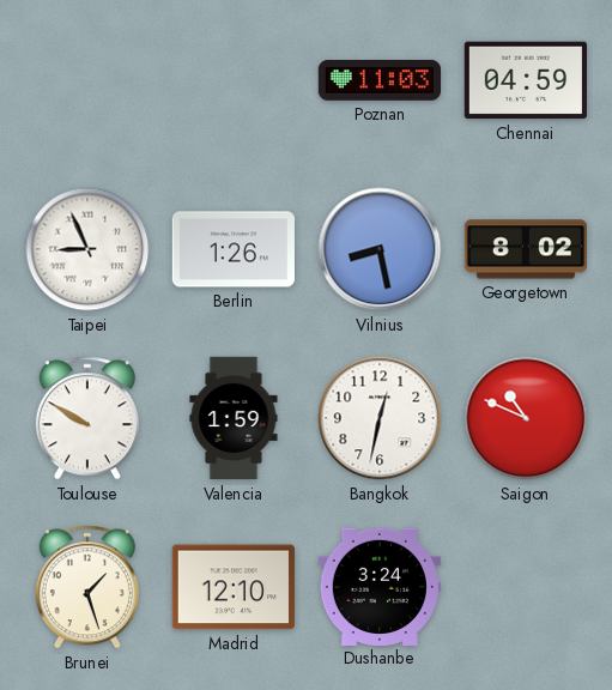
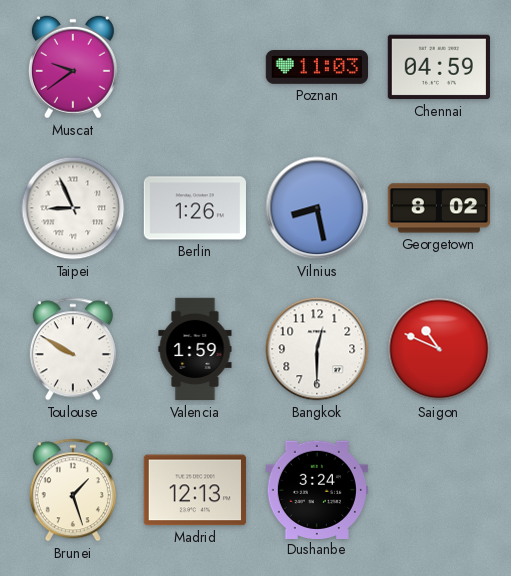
Muscat: none -> 9:39 (73, 67)
Bangkok: 12:32 -> 12:30 (317, 349)
Madrid: 12:10 -> 12:13 (195, 490)
